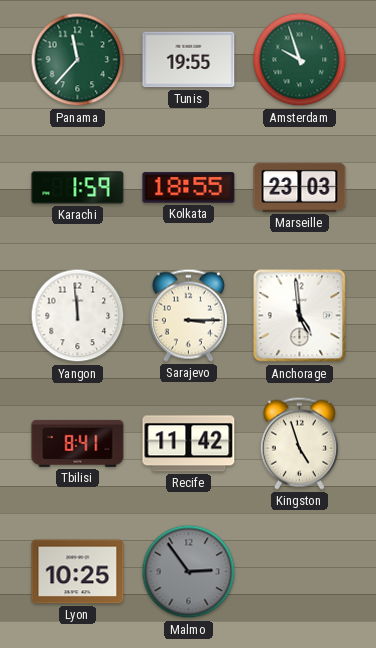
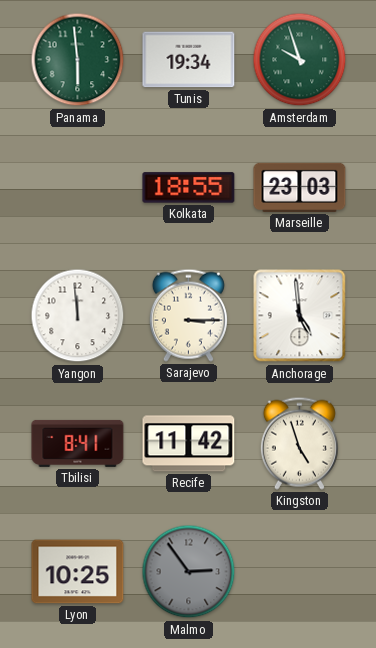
Panama: 11:37 -> 5:59 (78, 60)
Tunis: 19:55 -> 19:34 (189, 60)
Karachi: 1:59 -> none (78, 188)
